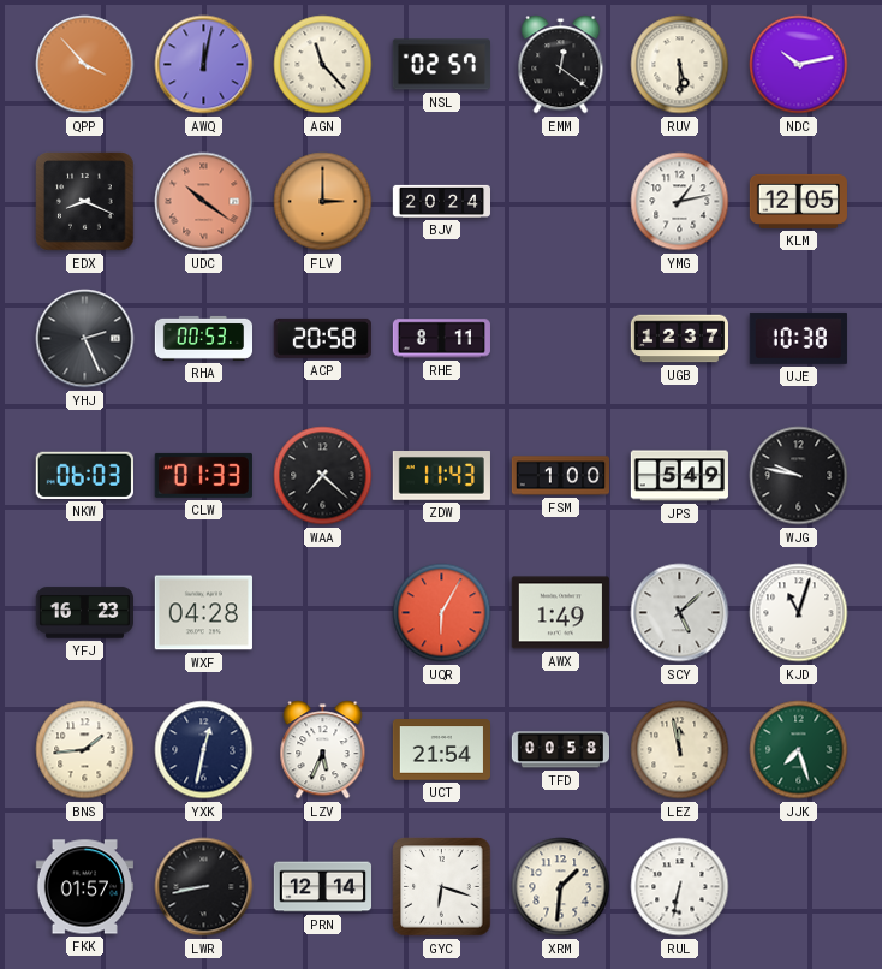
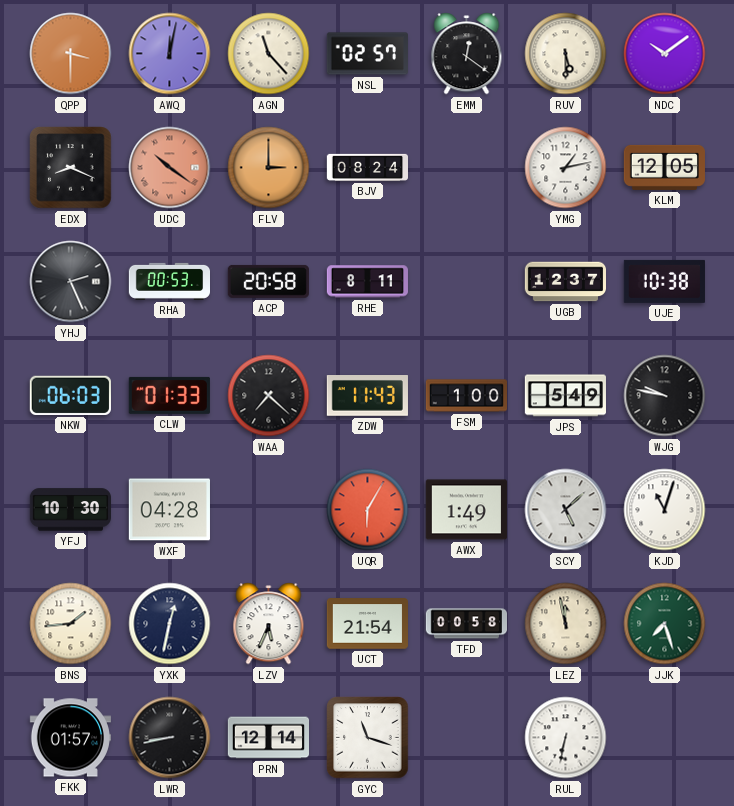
QPP: 3:53 -> 3:30 (71, 54)
NDC: 10:13 -> 10:09 (665, 54)
BJV: 20:24 -> 08:24 (367, 167)
YFJ: 16:23 -> 10:30 (70, 510)
GYC: 6:18 -> 11:18 (368, 738)
XRM: 1:31 -> none (561, 887)
